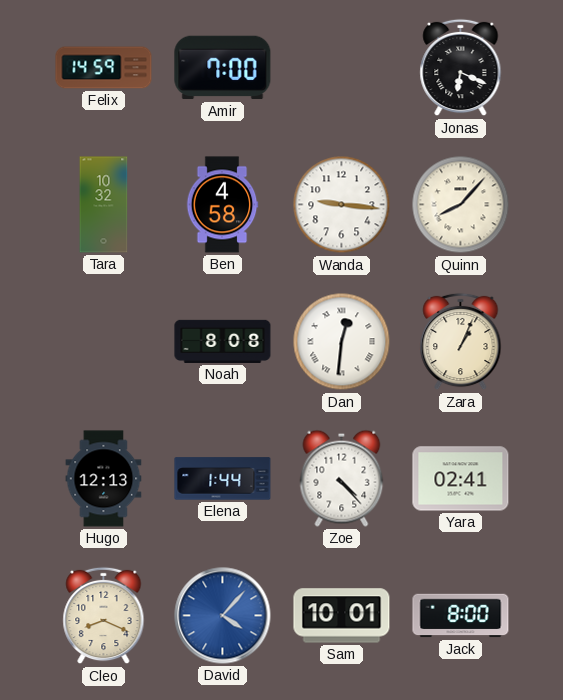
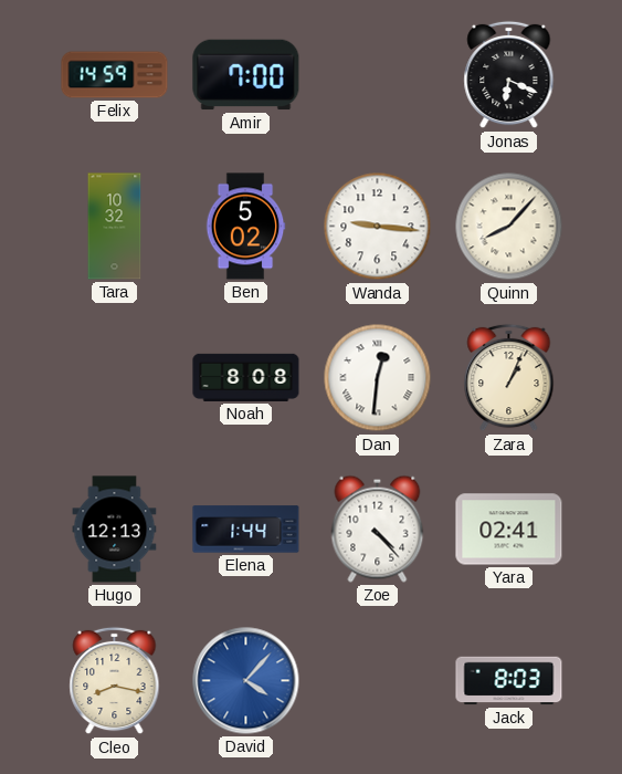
Ben: 4:58 -> 5:02 (245, 227)
Cleo: 8:19 -> 8:17 (115, 681)
Sam: 10:01 -> none (342, 616)
Jack: 8:00 -> 8:03 (509, 681)
